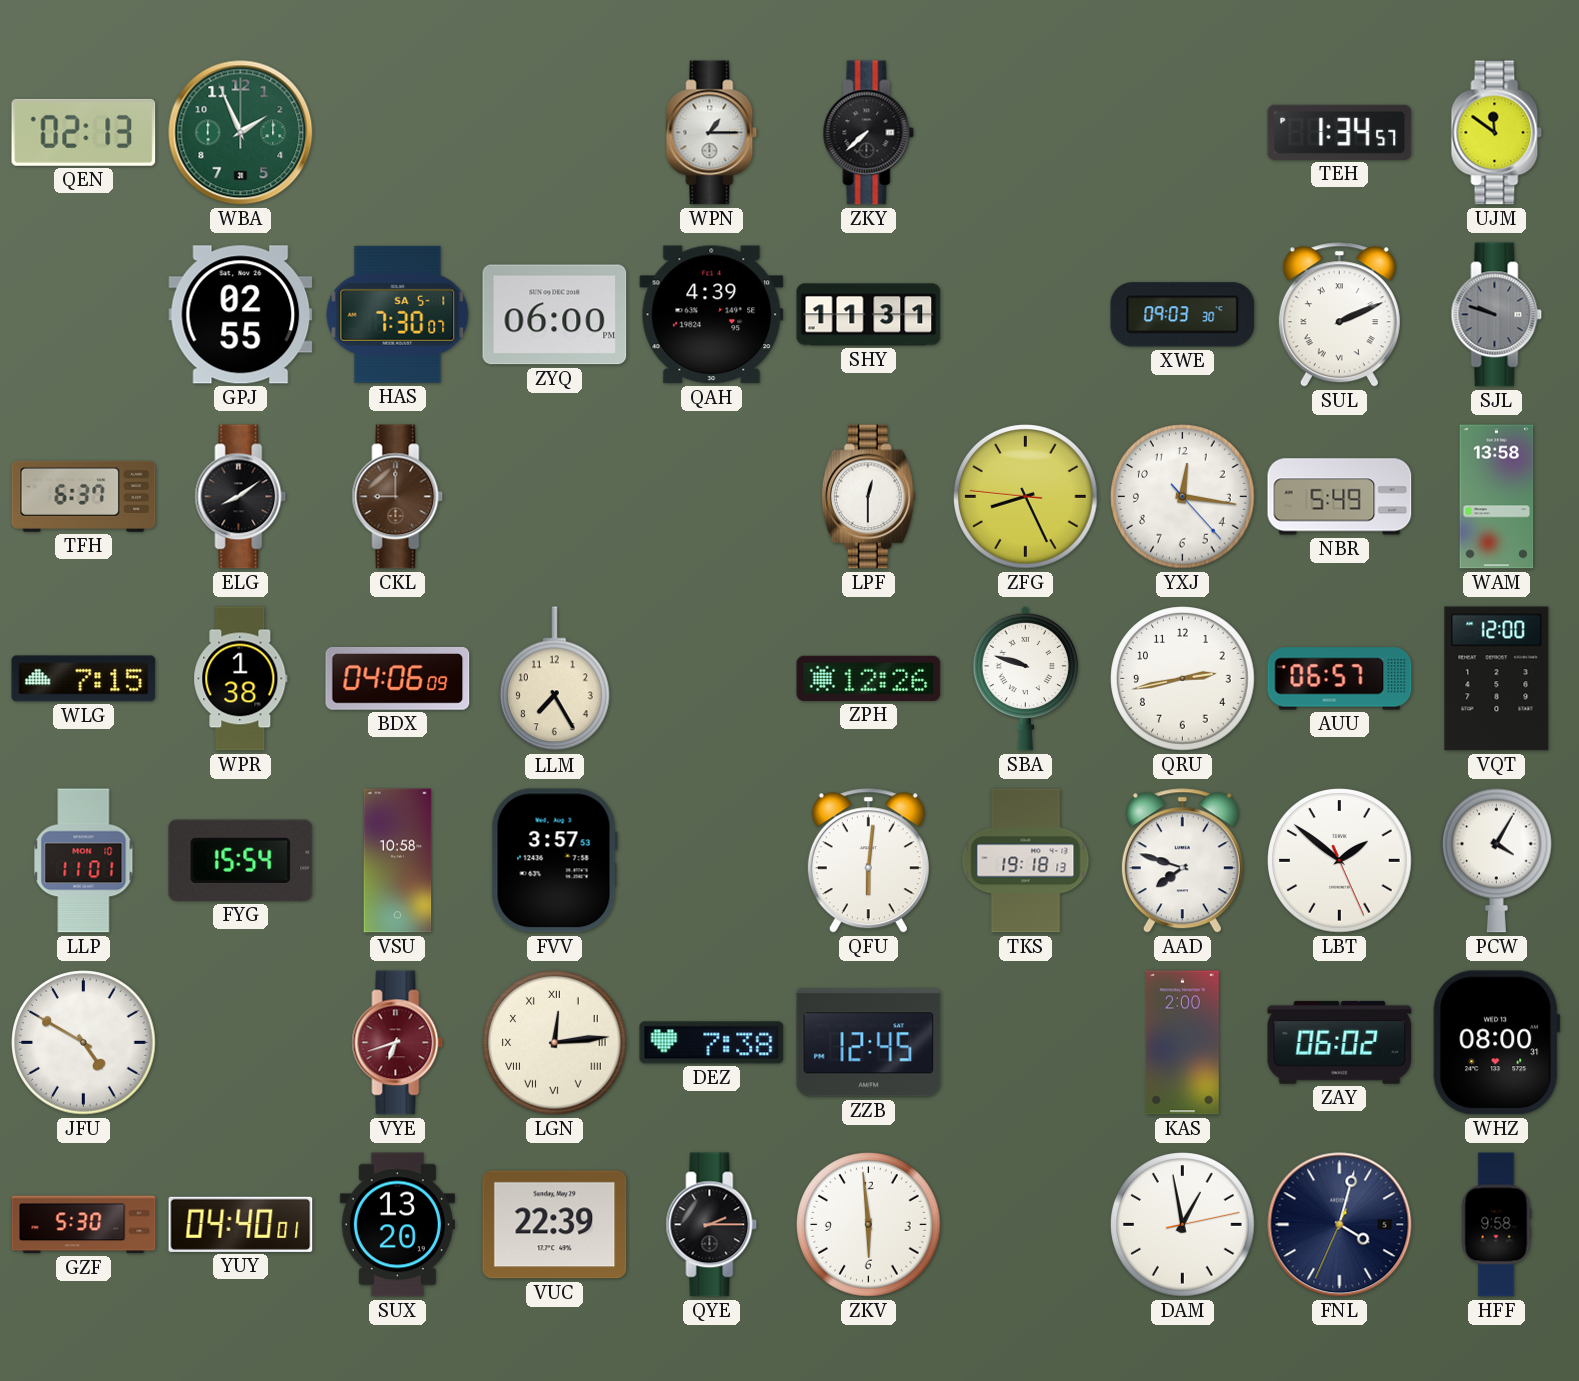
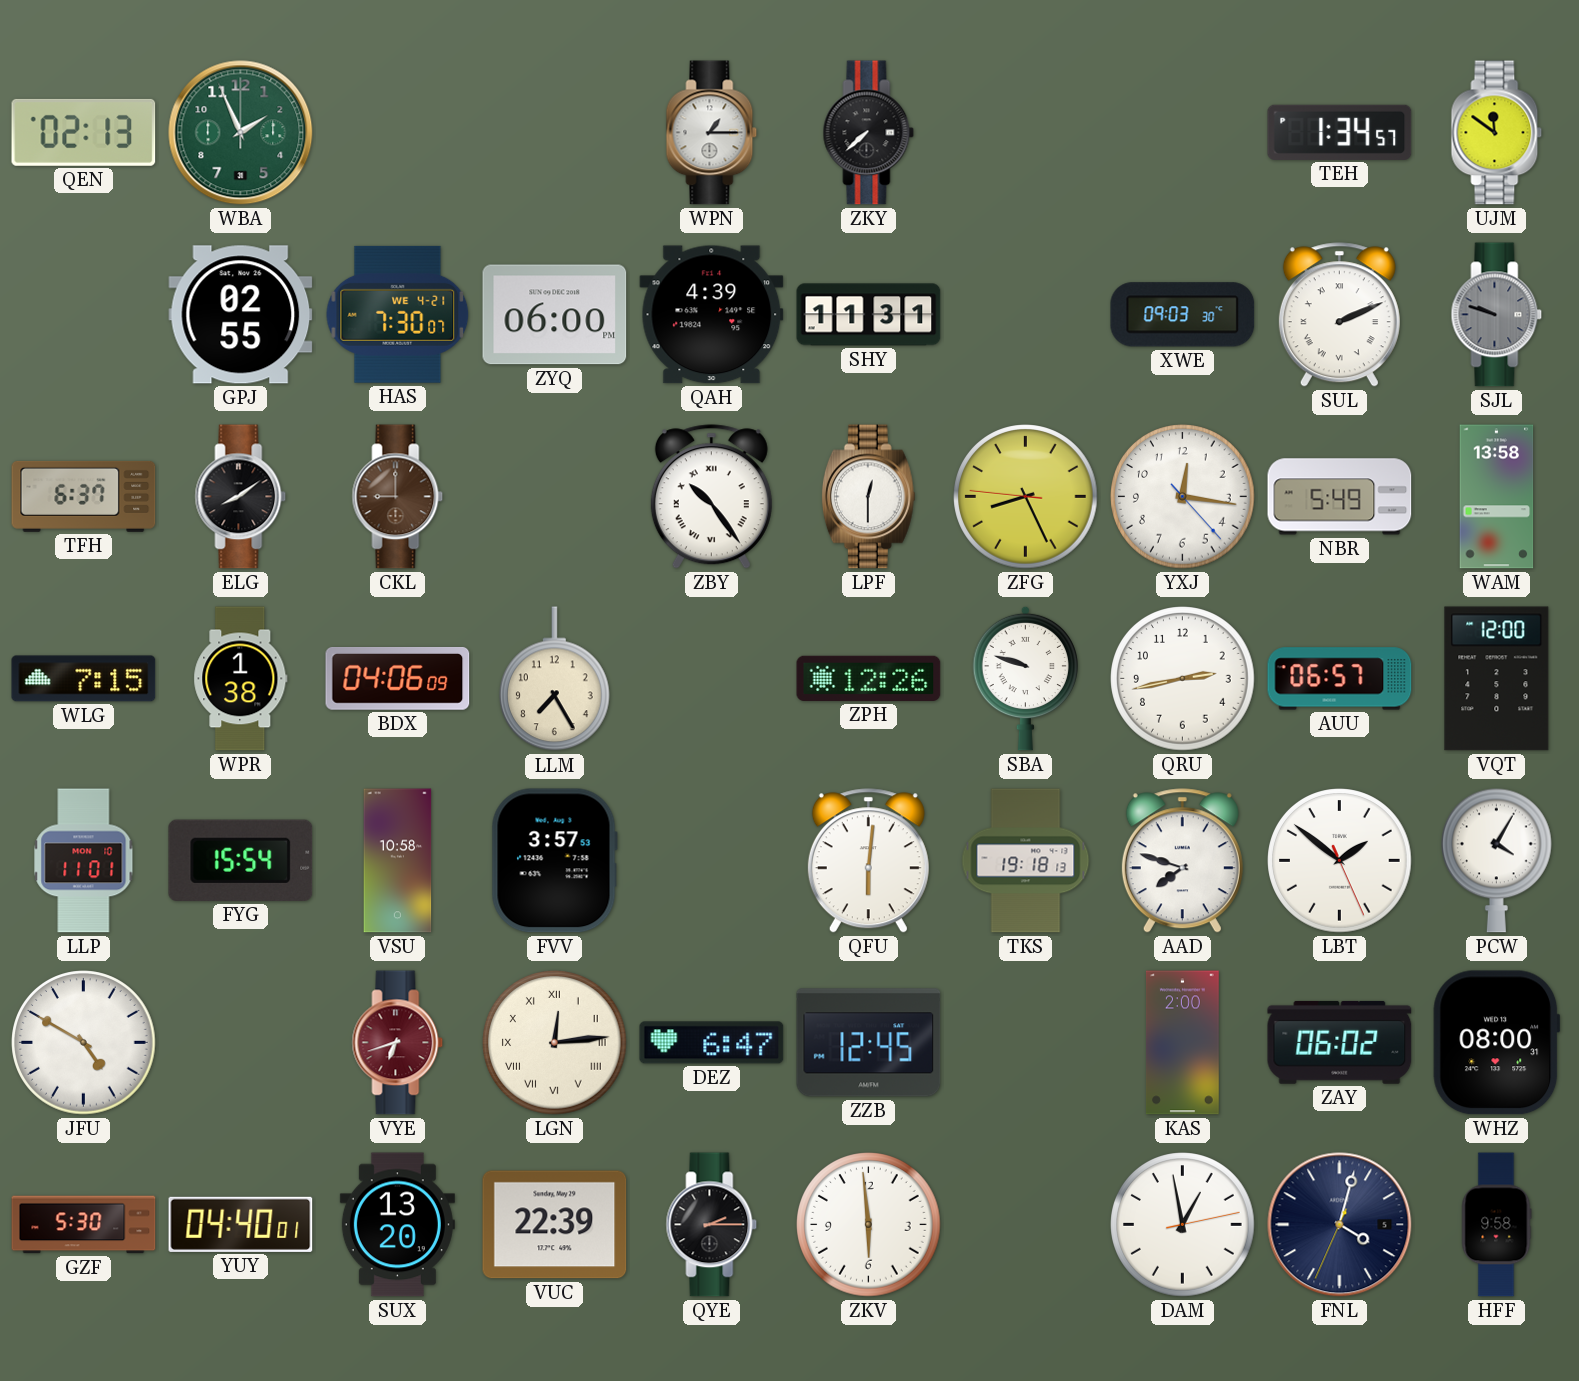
HAS date: SA 5-1 -> WE 4-21 (398, 314)
ZBY: none -> 10:24 (711, 497)
DEZ: 7:38 -> 6:47 (712, 1043)
